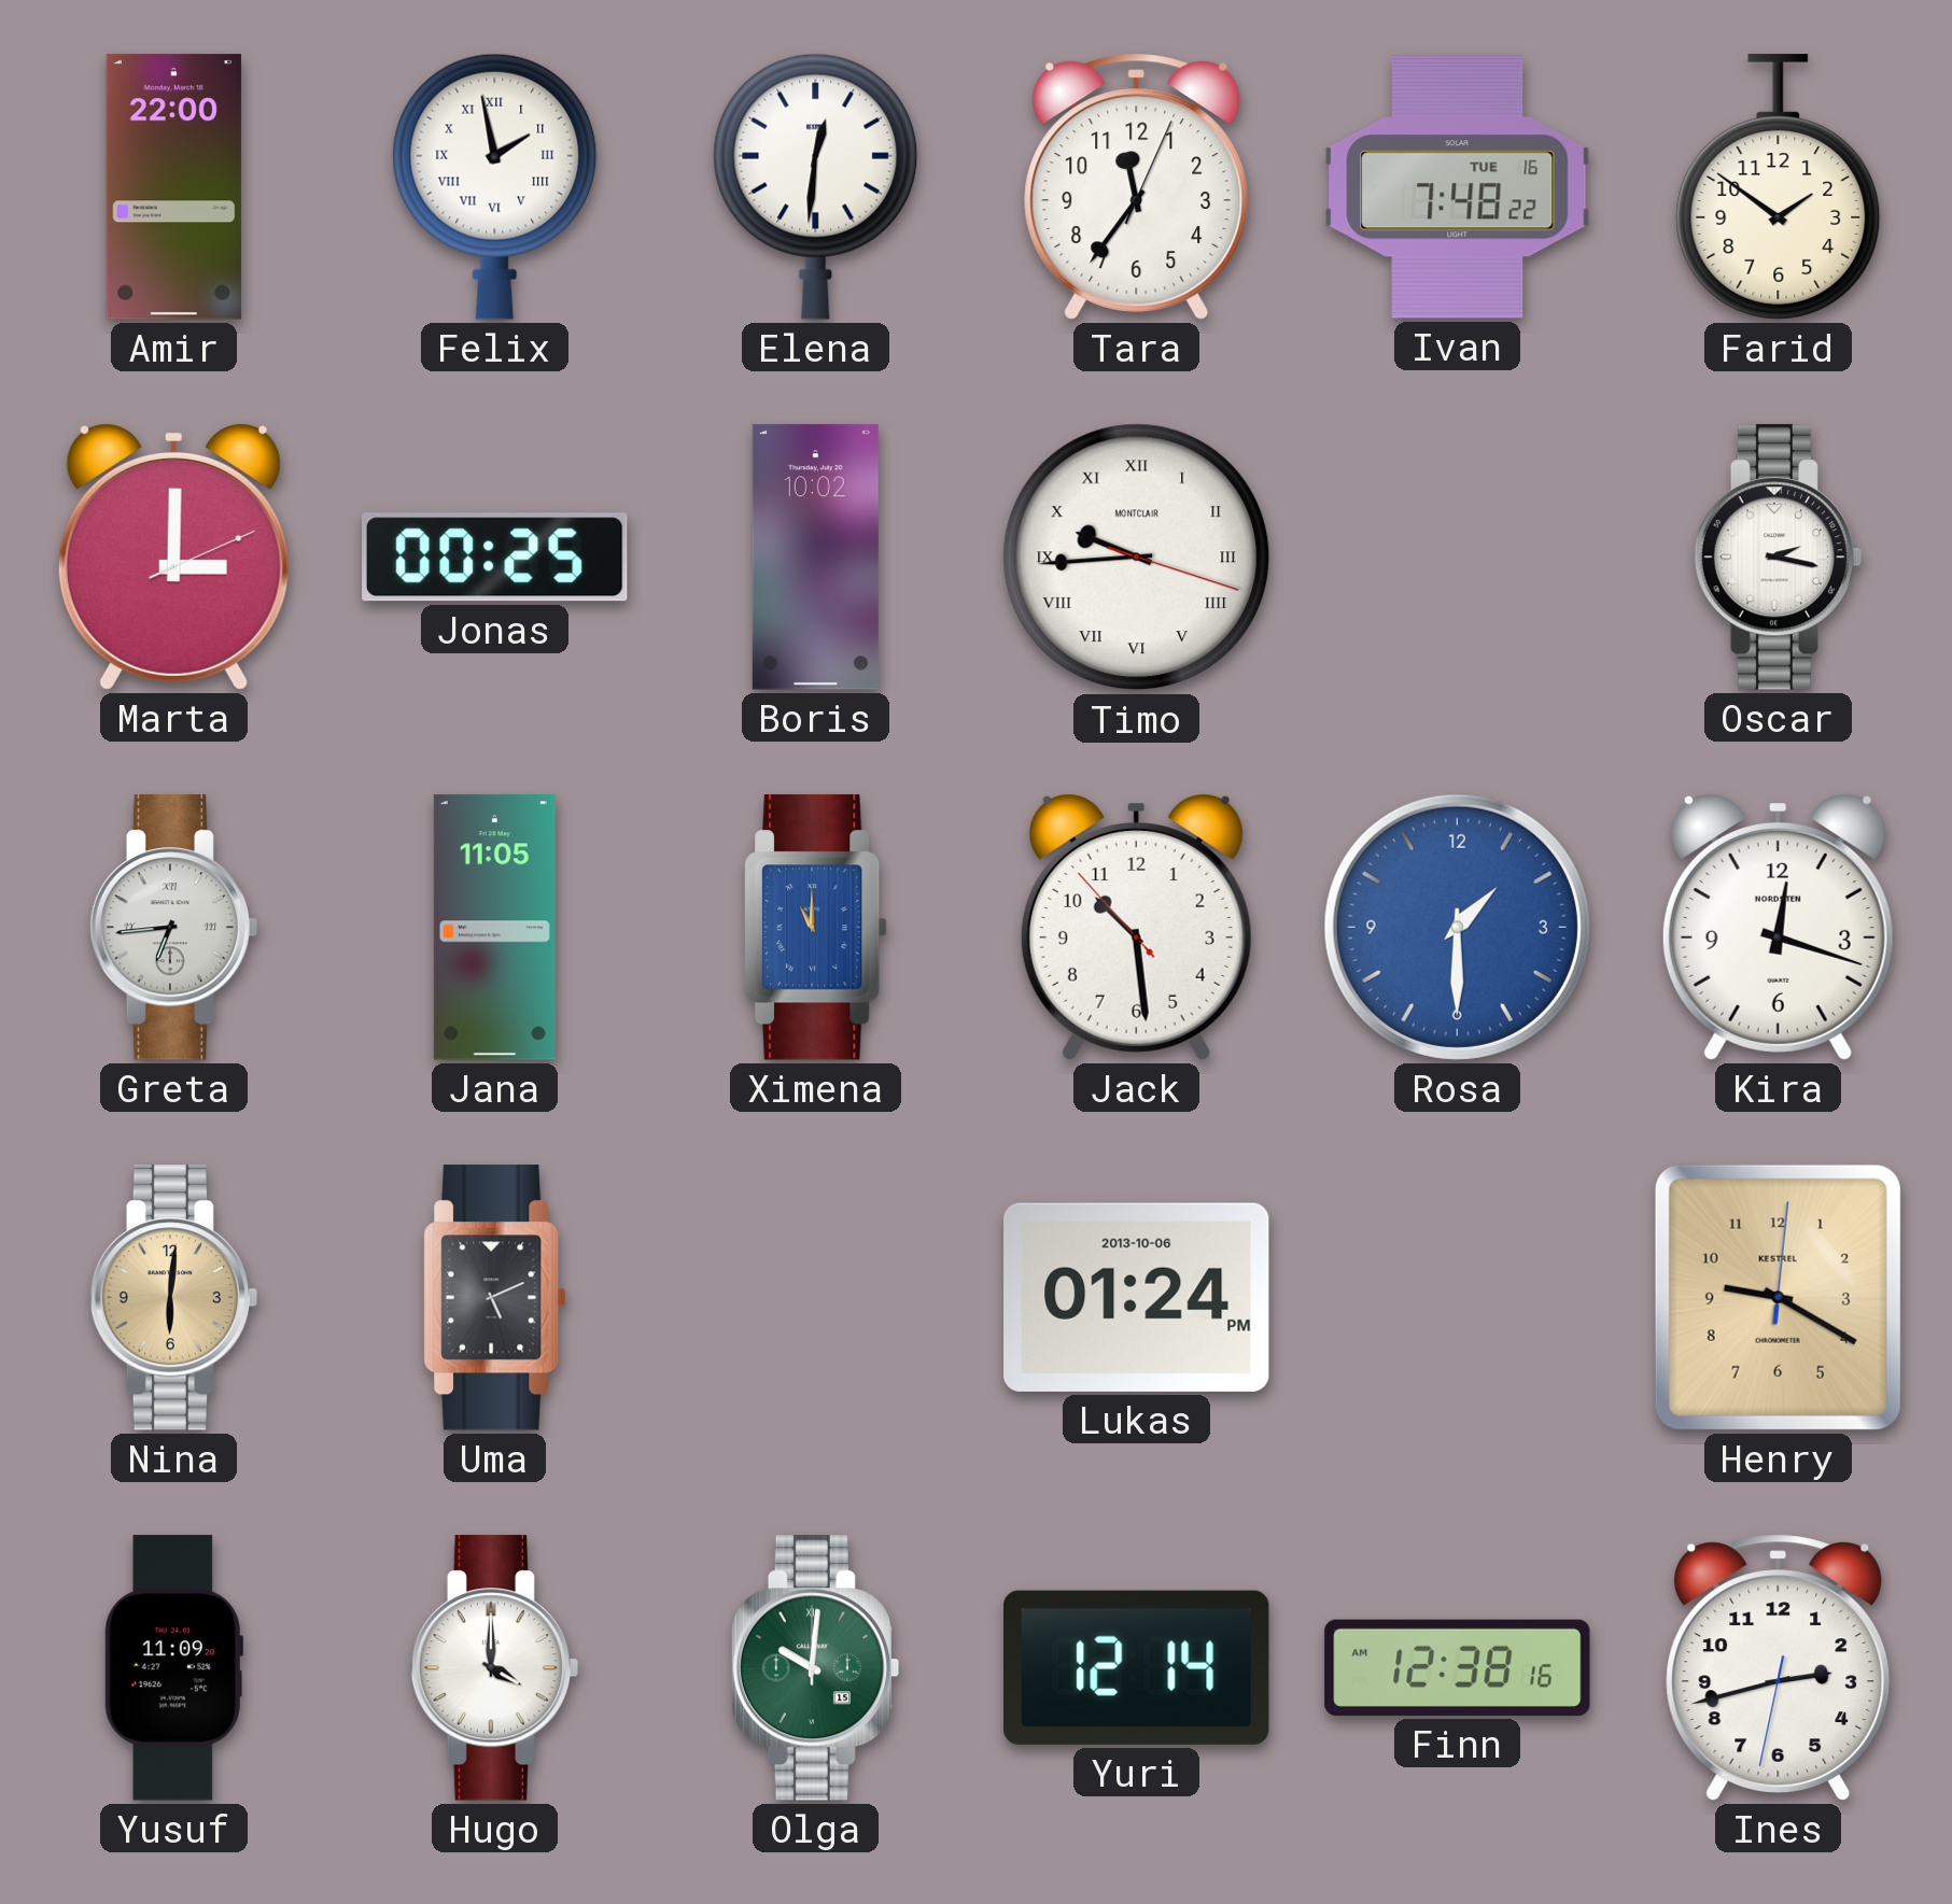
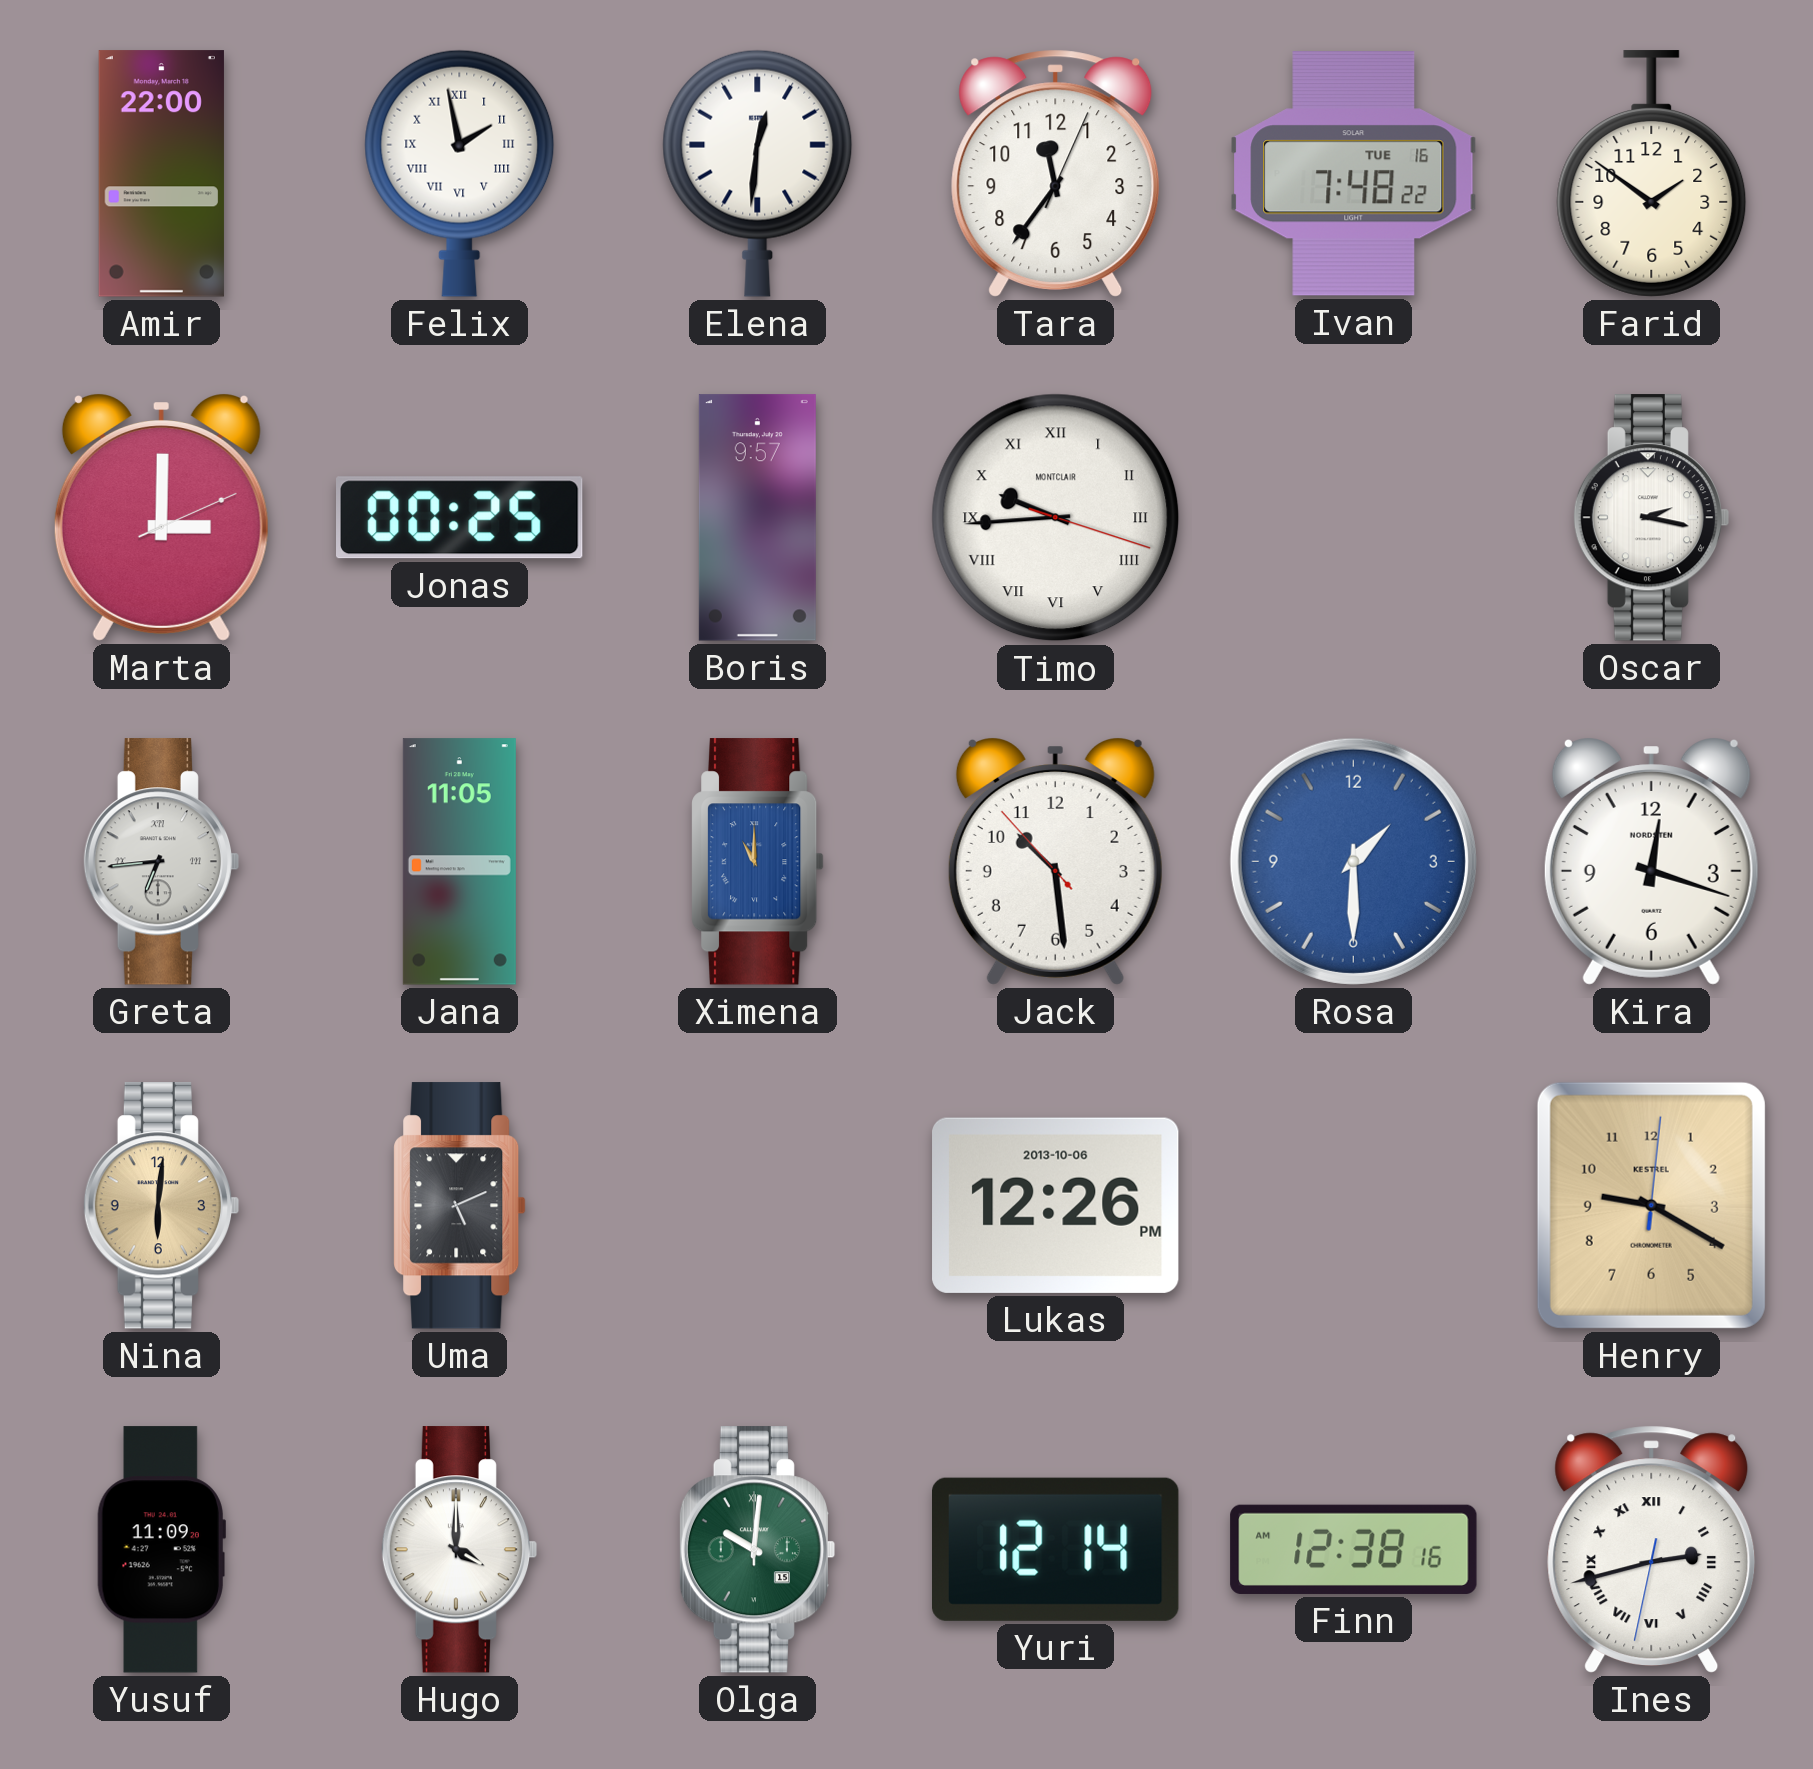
Boris: 10:02 -> 9:57 (757, 518)
Lukas: 01:24 -> 12:26 (1056, 1205)
Ines numerals: Arabic -> Roman (1652, 1549)
